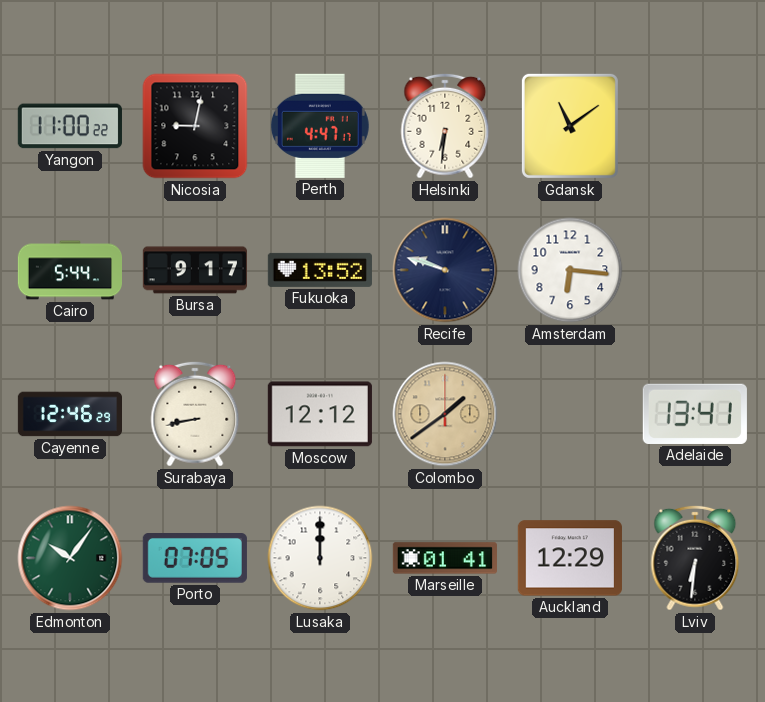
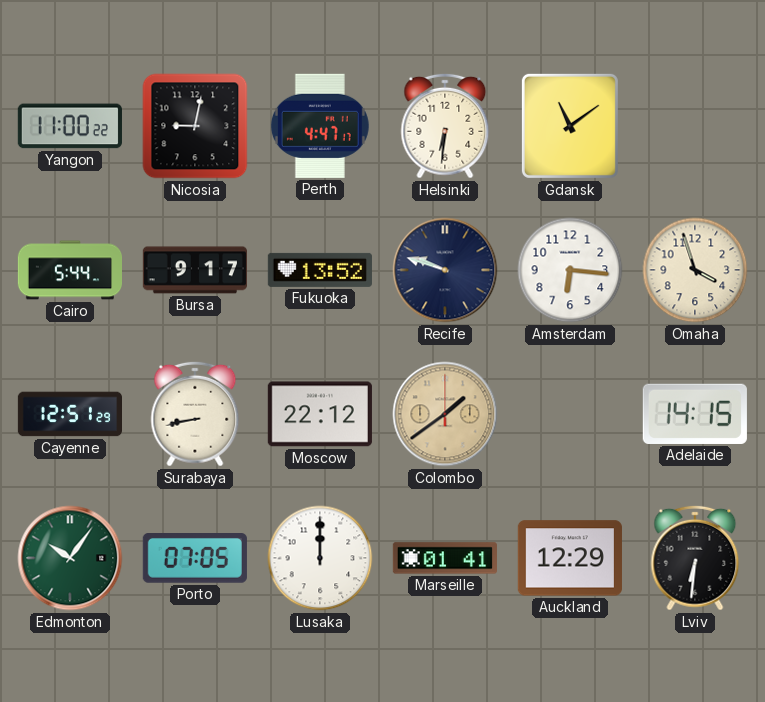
Omaha: none -> 3:57 (695, 270)
Cayenne: 12:46 -> 12:51 (69, 414)
Moscow: 12:12 -> 22:12 (320, 414)
Adelaide: 13:41 -> 14:15 (695, 414)
